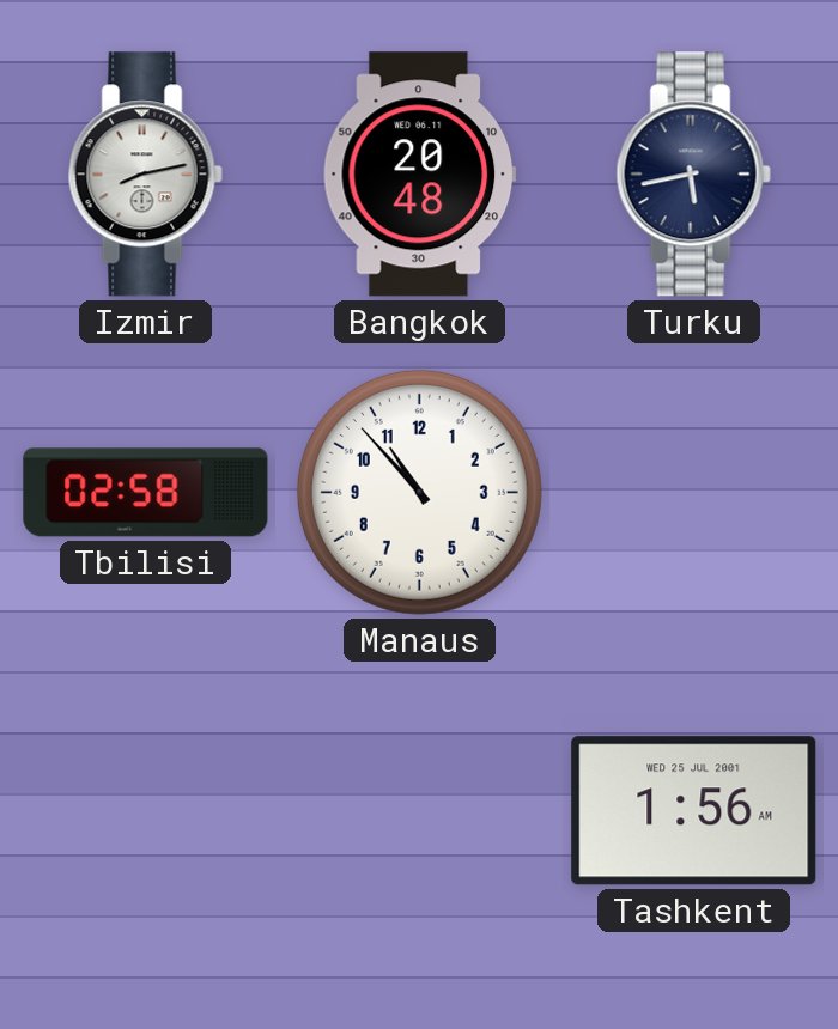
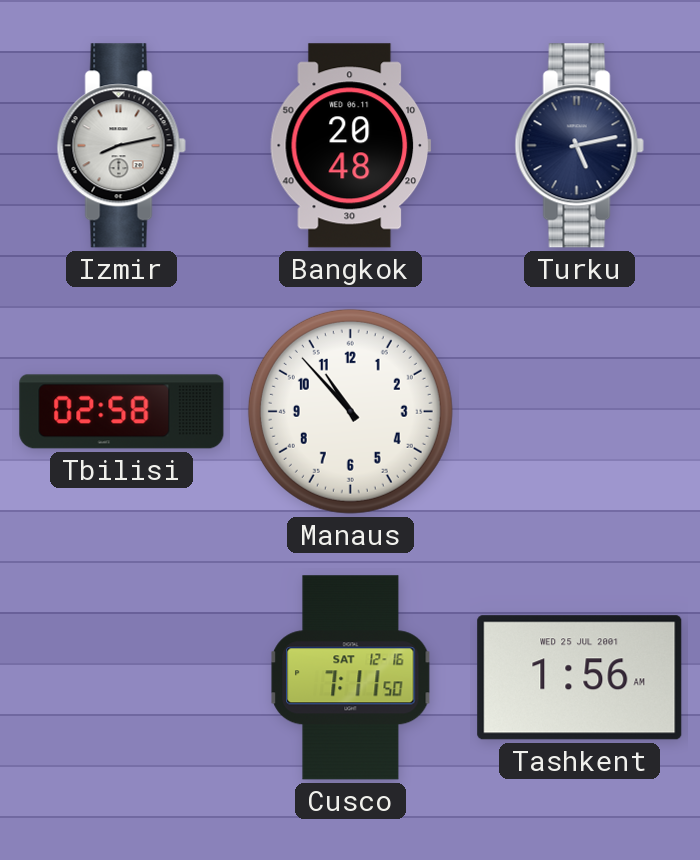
Turku: 5:43 -> 5:13 (579, 146)
Cusco: none -> 7:11 (351, 678)
